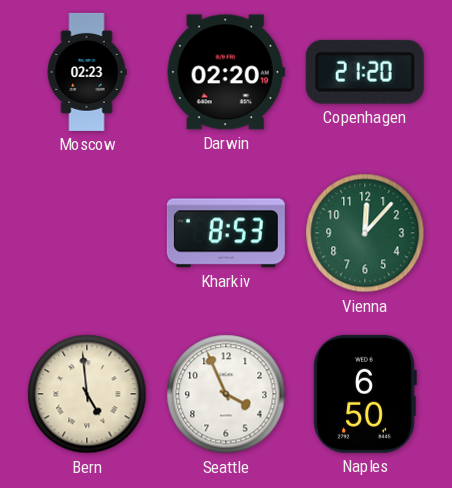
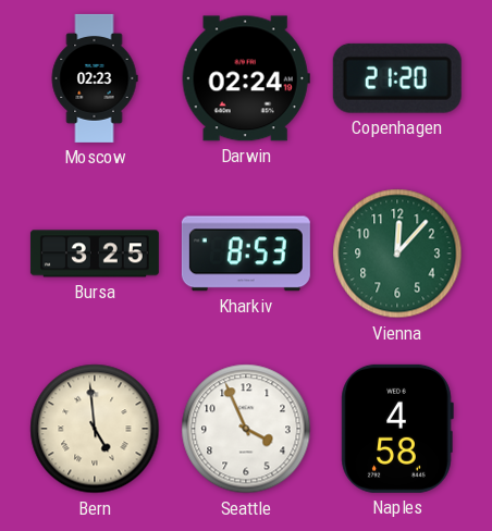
Darwin: 02:20 -> 02:24 (246, 78)
Bursa: none -> 3:25 (95, 254)
Naples: 6:50 -> 4:58 (397, 429)
